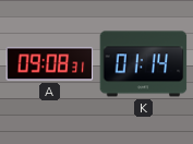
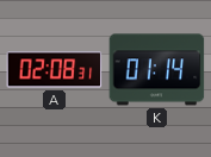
A: 09:08 -> 02:08 (54, 70)
